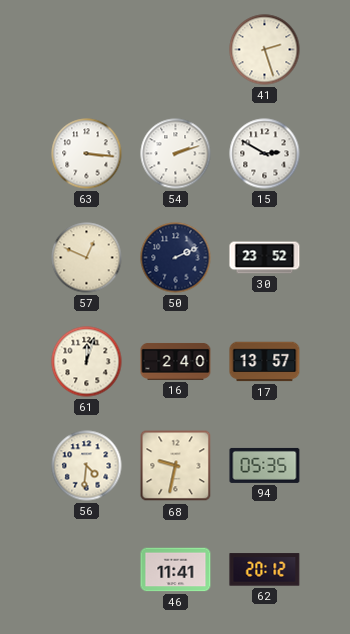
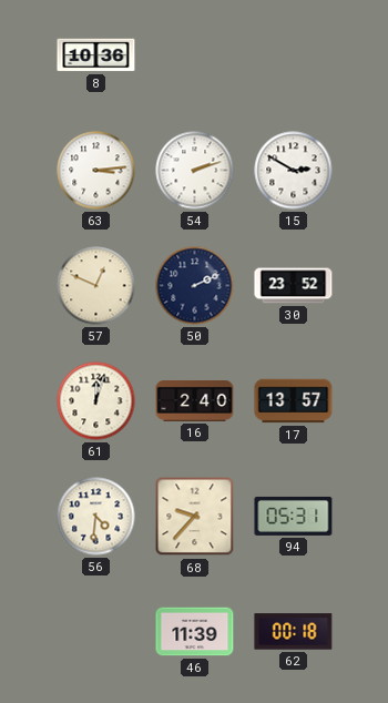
8: none -> 10:36 (96, 55)
41: 2:27 -> none (265, 50)
63: 3:16 -> 3:14 (96, 171)
68: 9:32 -> 9:37 (195, 517)
94: 05:35 -> 05:31 (294, 516)
46: 11:41 -> 11:39 (195, 632)
62: 20:12 -> 00:18 (294, 632)
